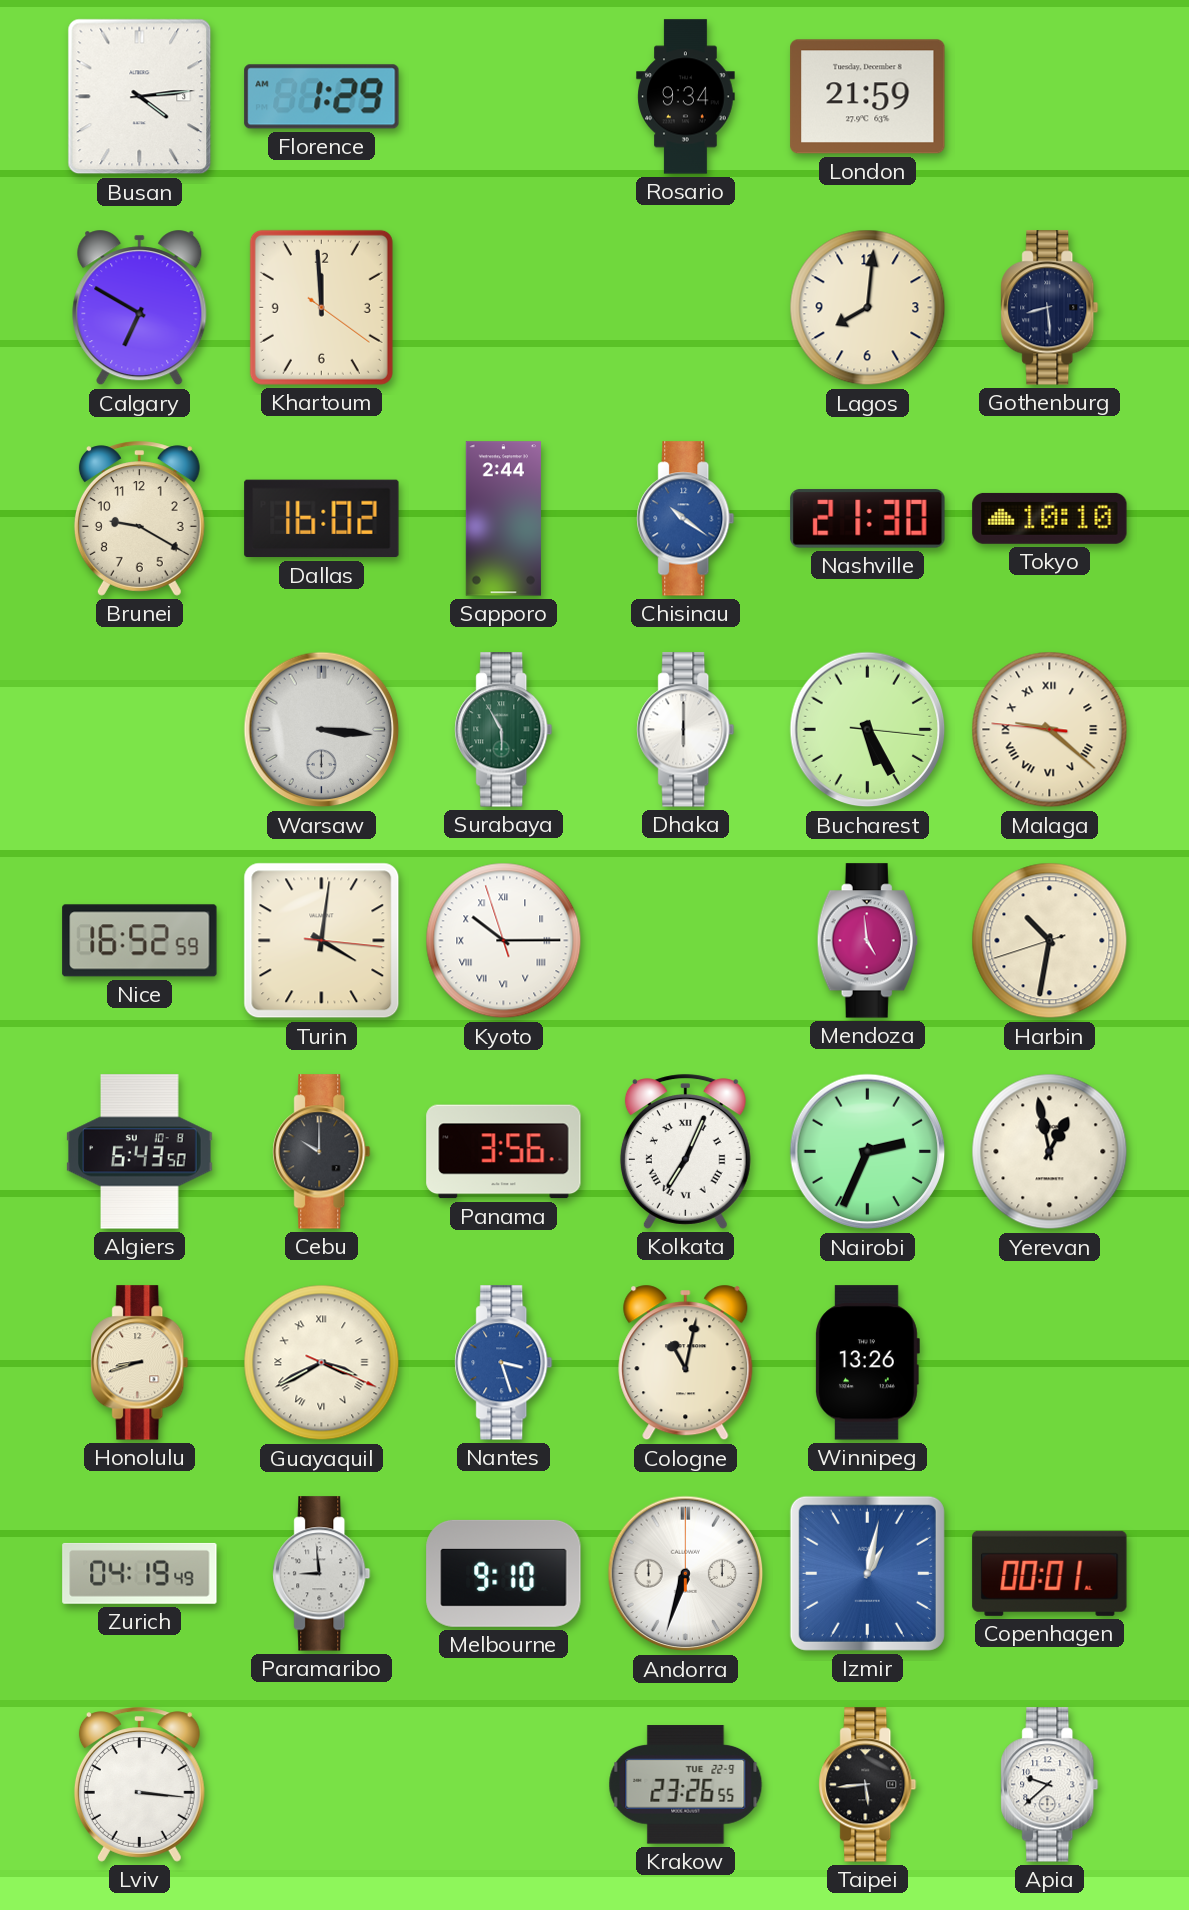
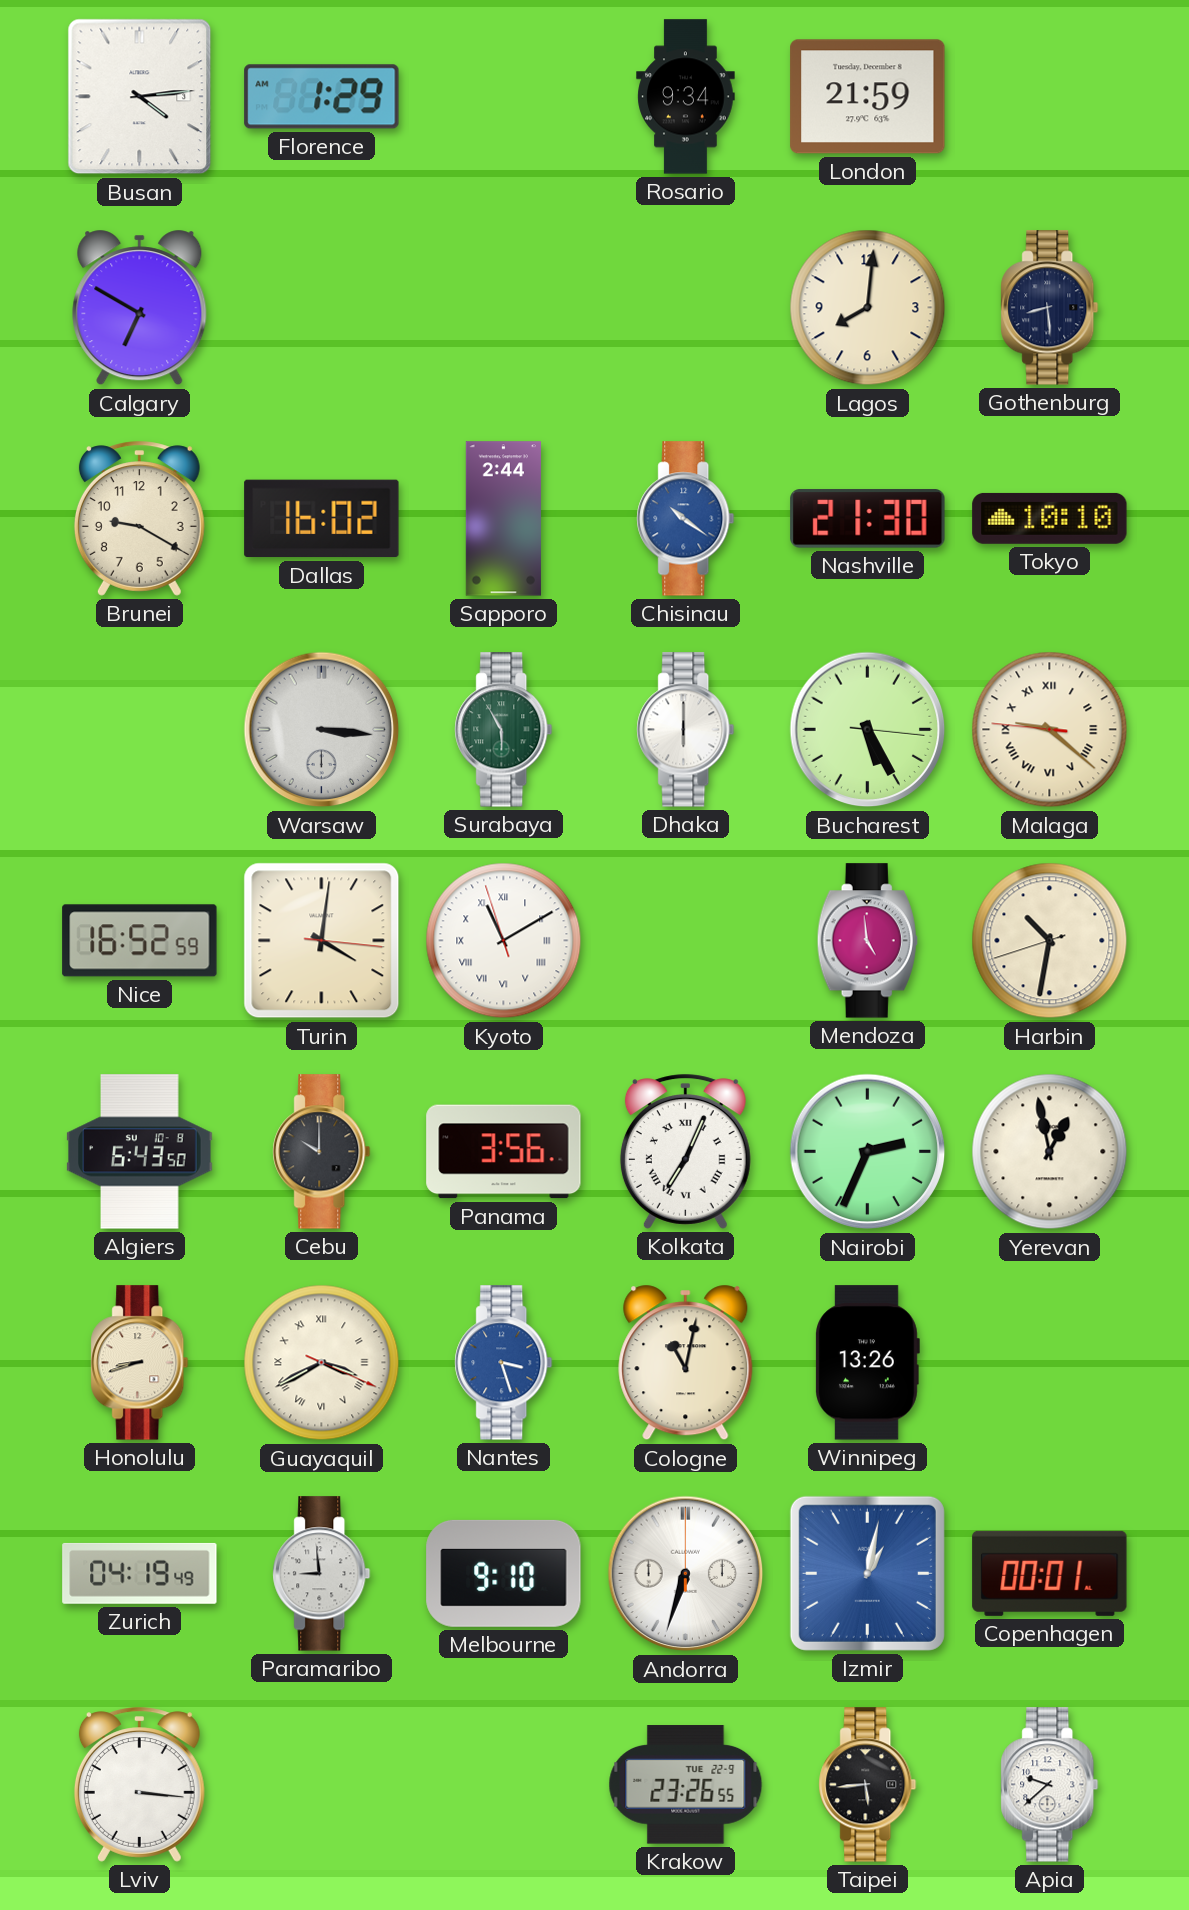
Khartoum: 11:59 -> none (321, 307)
Kyoto: 10:14 -> 11:09 (504, 941)
